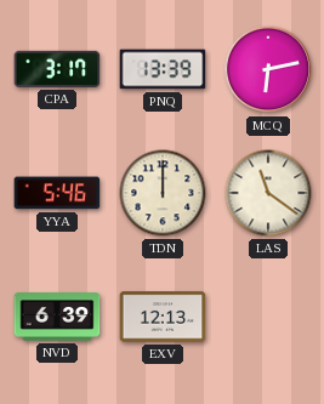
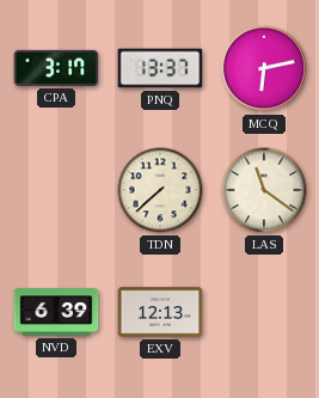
PNQ: 13:39 -> 13:37 (160, 68)
YYA: 5:46 -> none (57, 193)
TDN: 12:00 -> 7:38 (160, 190)
